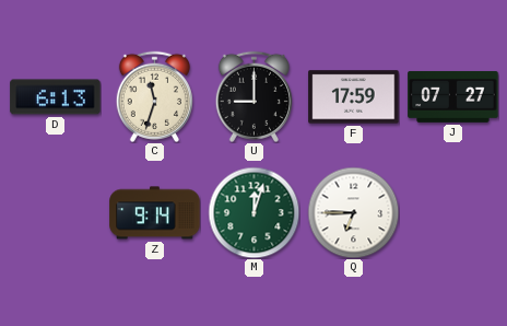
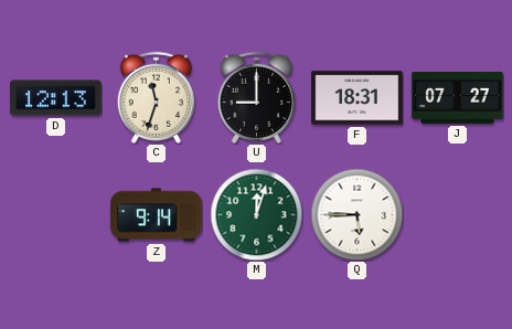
D: 6:13 -> 12:13 (56, 98)
F: 17:59 -> 18:31 (358, 98)
Q: 6:45 -> 5:45 (356, 214)
